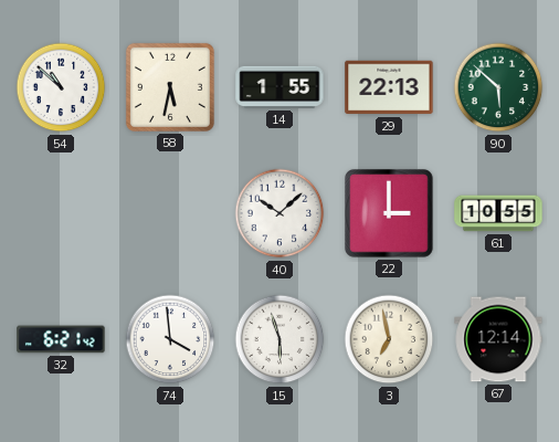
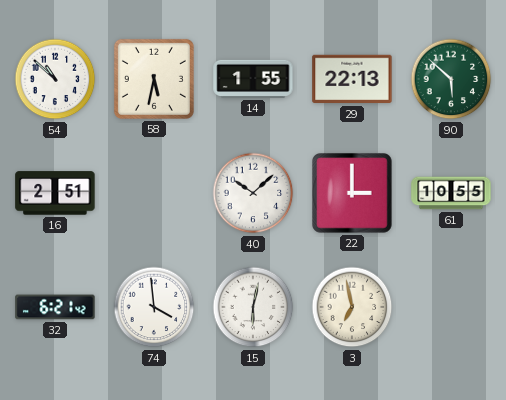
16: none -> 2:51 (55, 193)
15: 5:57 -> 6:02 (253, 307)
67: 12:14 -> none (498, 339)
